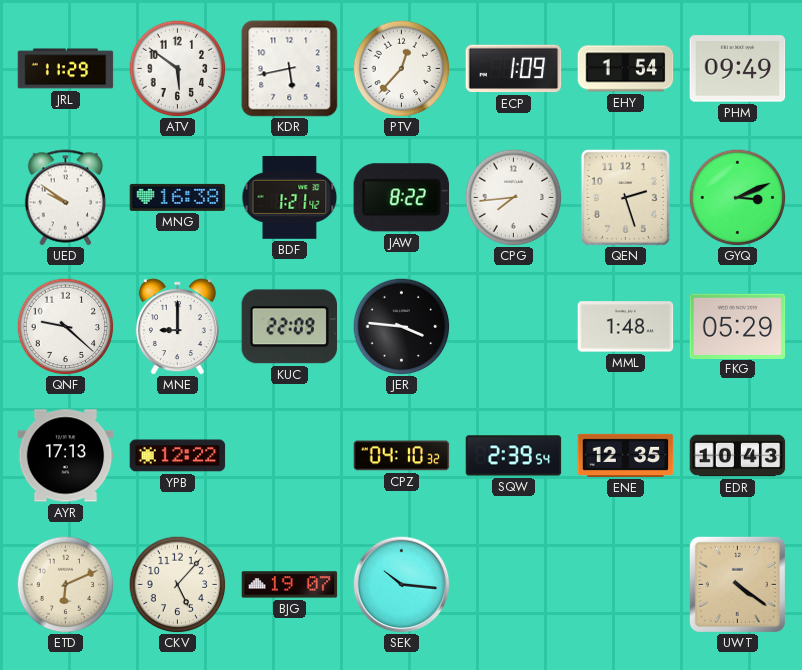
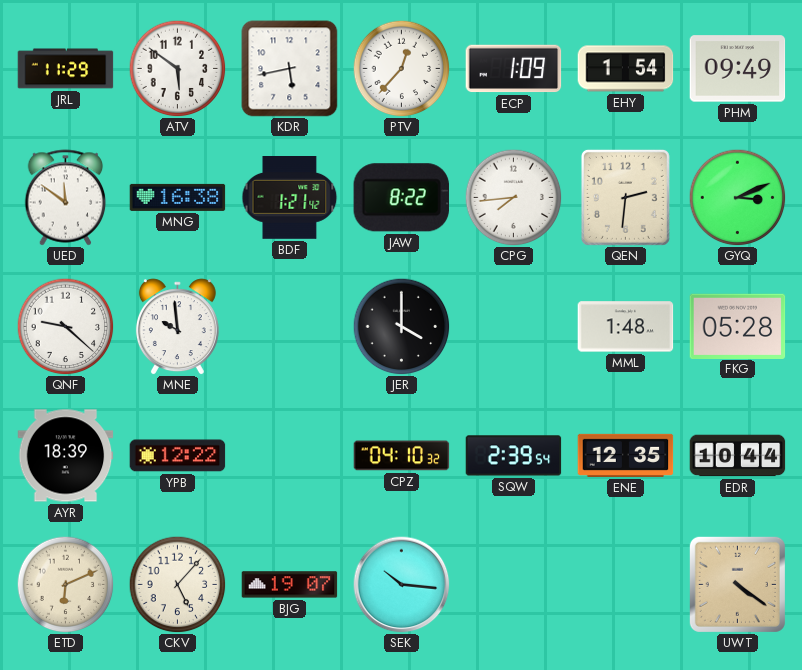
UED: 9:51 -> 11:51 (66, 198)
QEN: 2:27 -> 2:31 (625, 197)
MNE: 9:00 -> 9:59 (177, 327)
KUC: 22:09 -> none (289, 327)
JER: 3:46 -> 4:00 (401, 326)
FKG: 05:29 -> 05:28 (738, 326)
AYR: 17:13 -> 18:39 (66, 456)
EDR: 10:43 -> 10:44 (738, 456)
